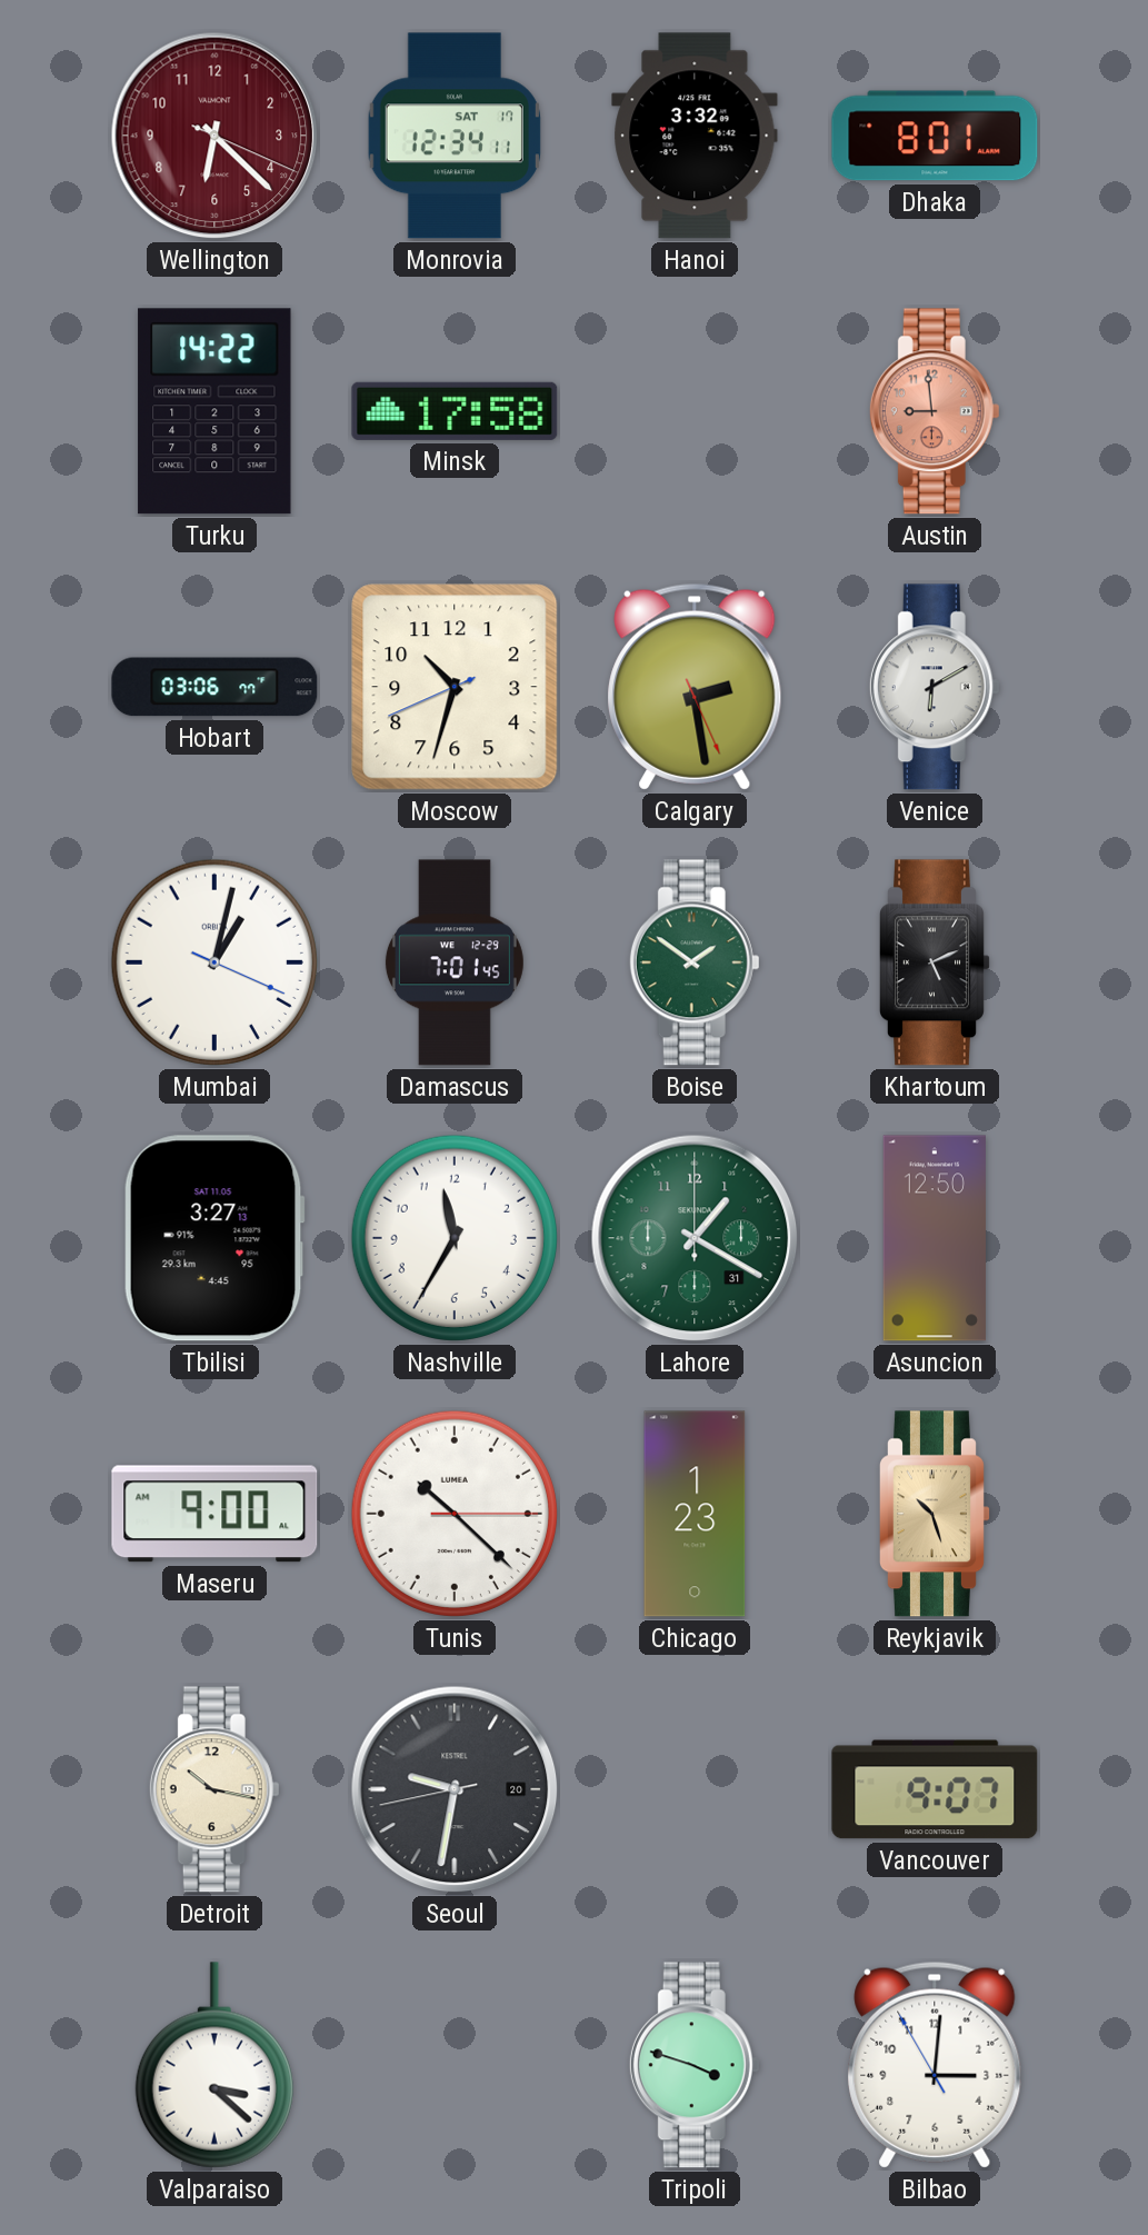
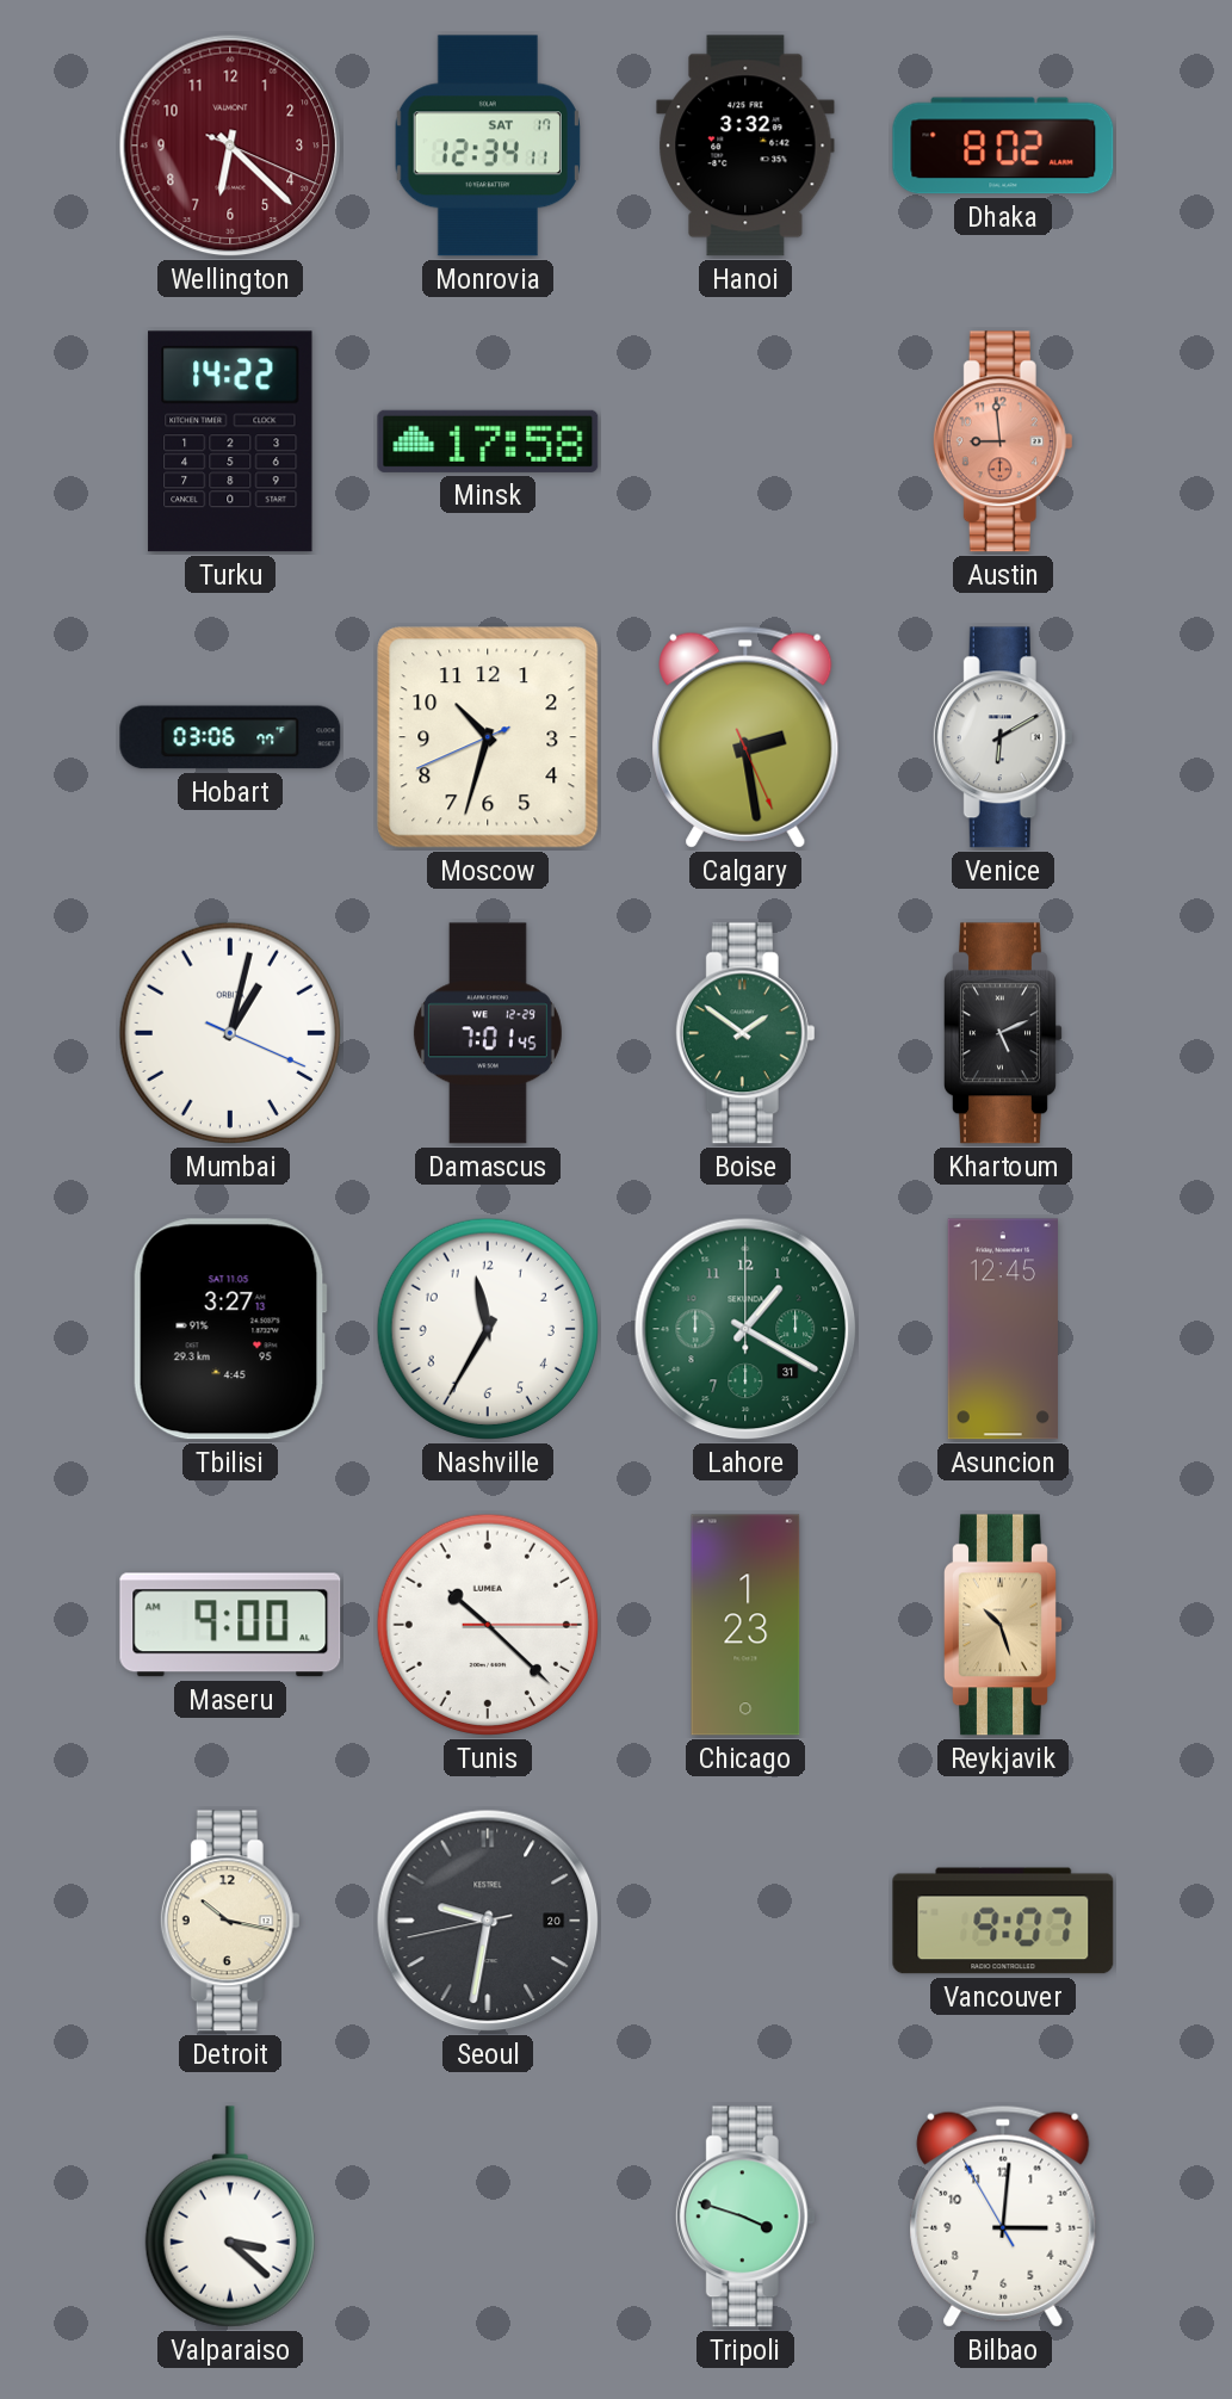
Dhaka: 8:01 -> 8:02 (1003, 146)
Asuncion: 12:50 -> 12:45 (1003, 1329)
